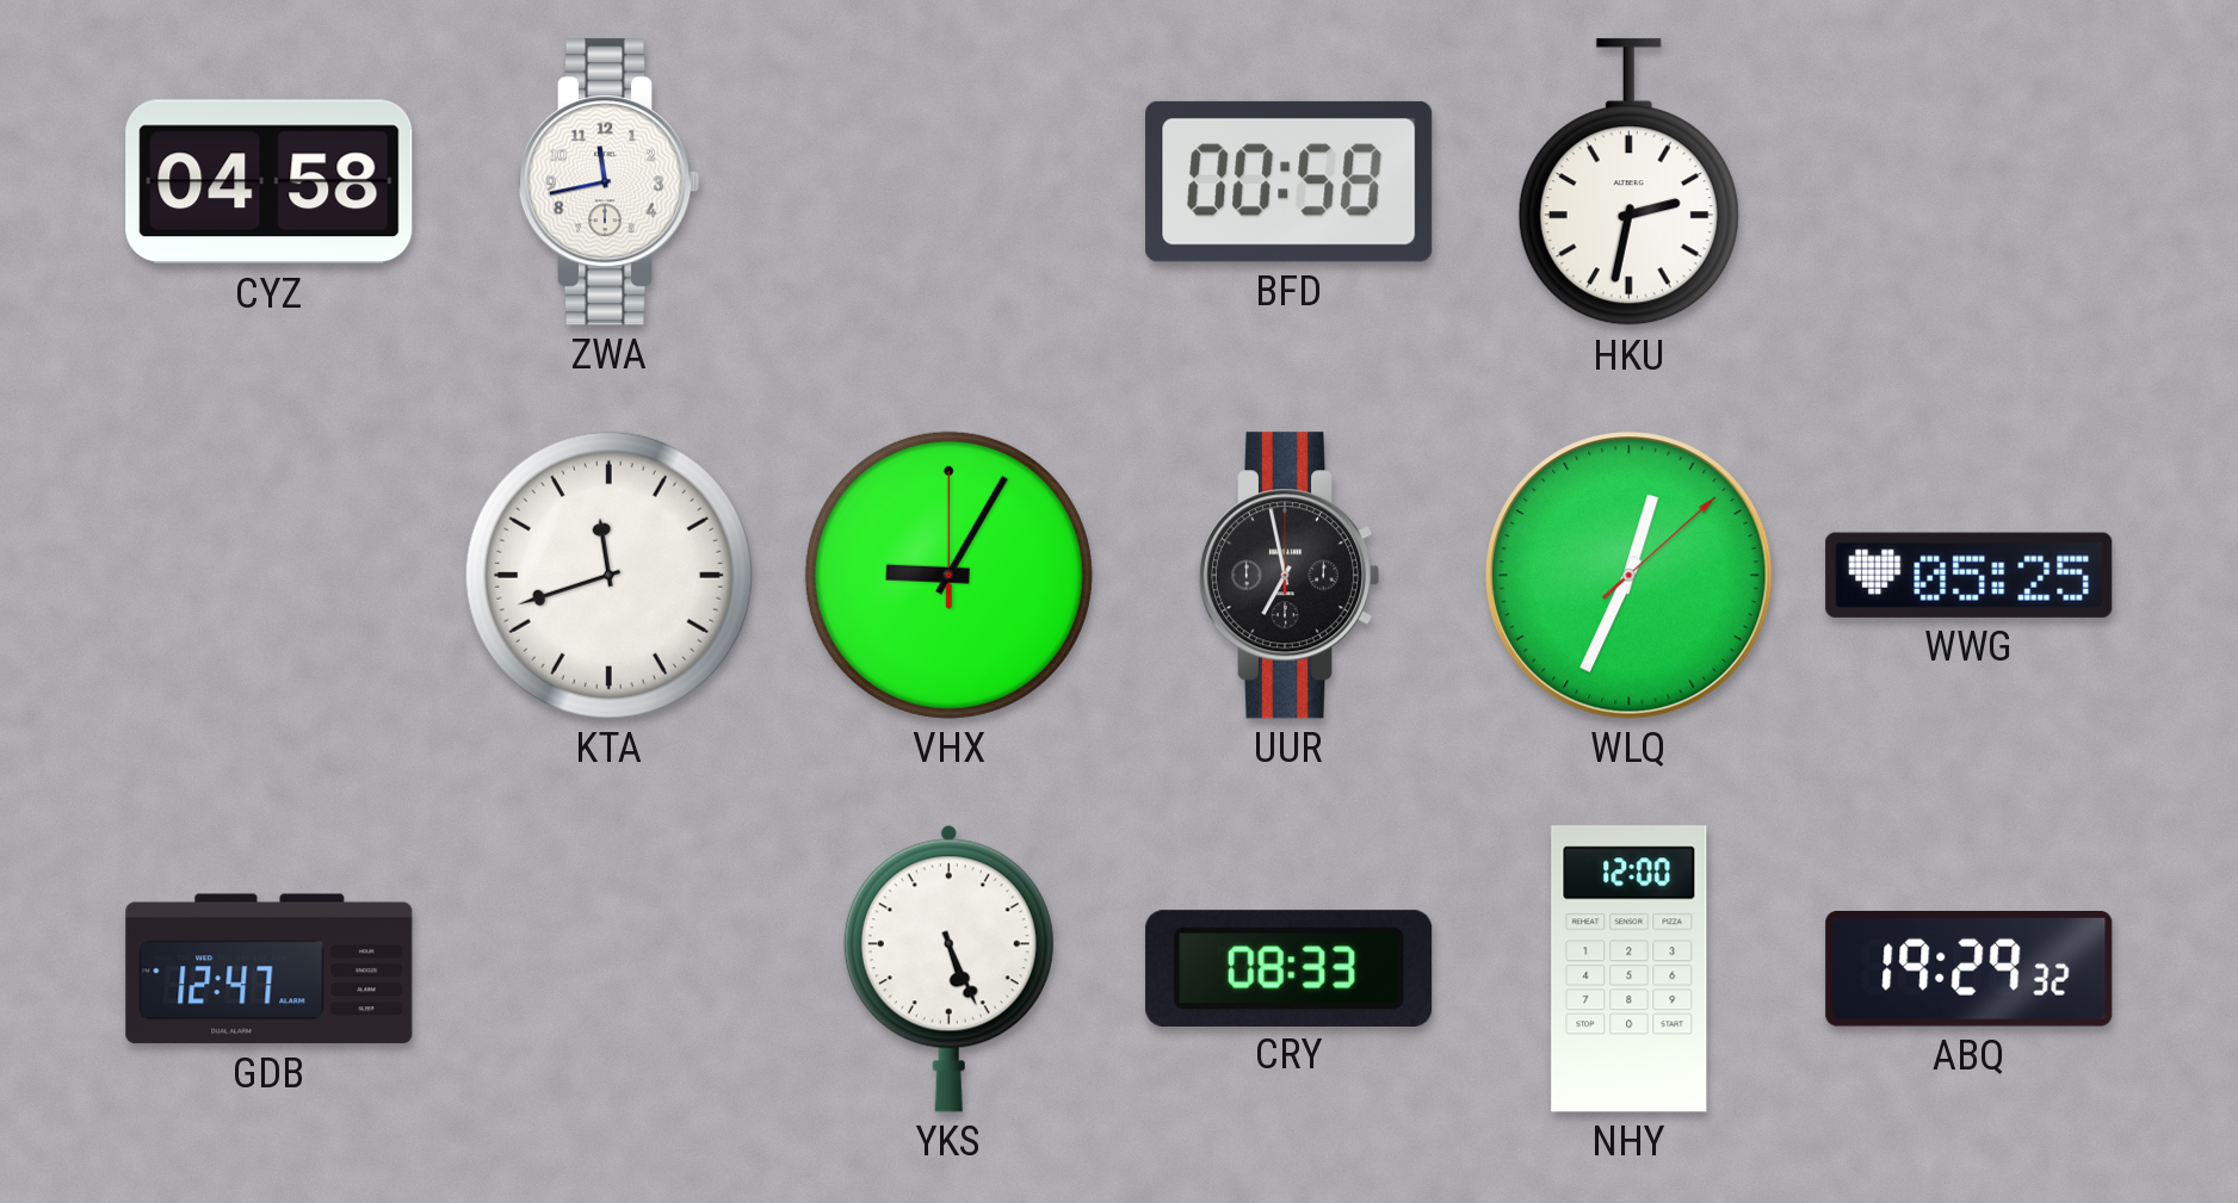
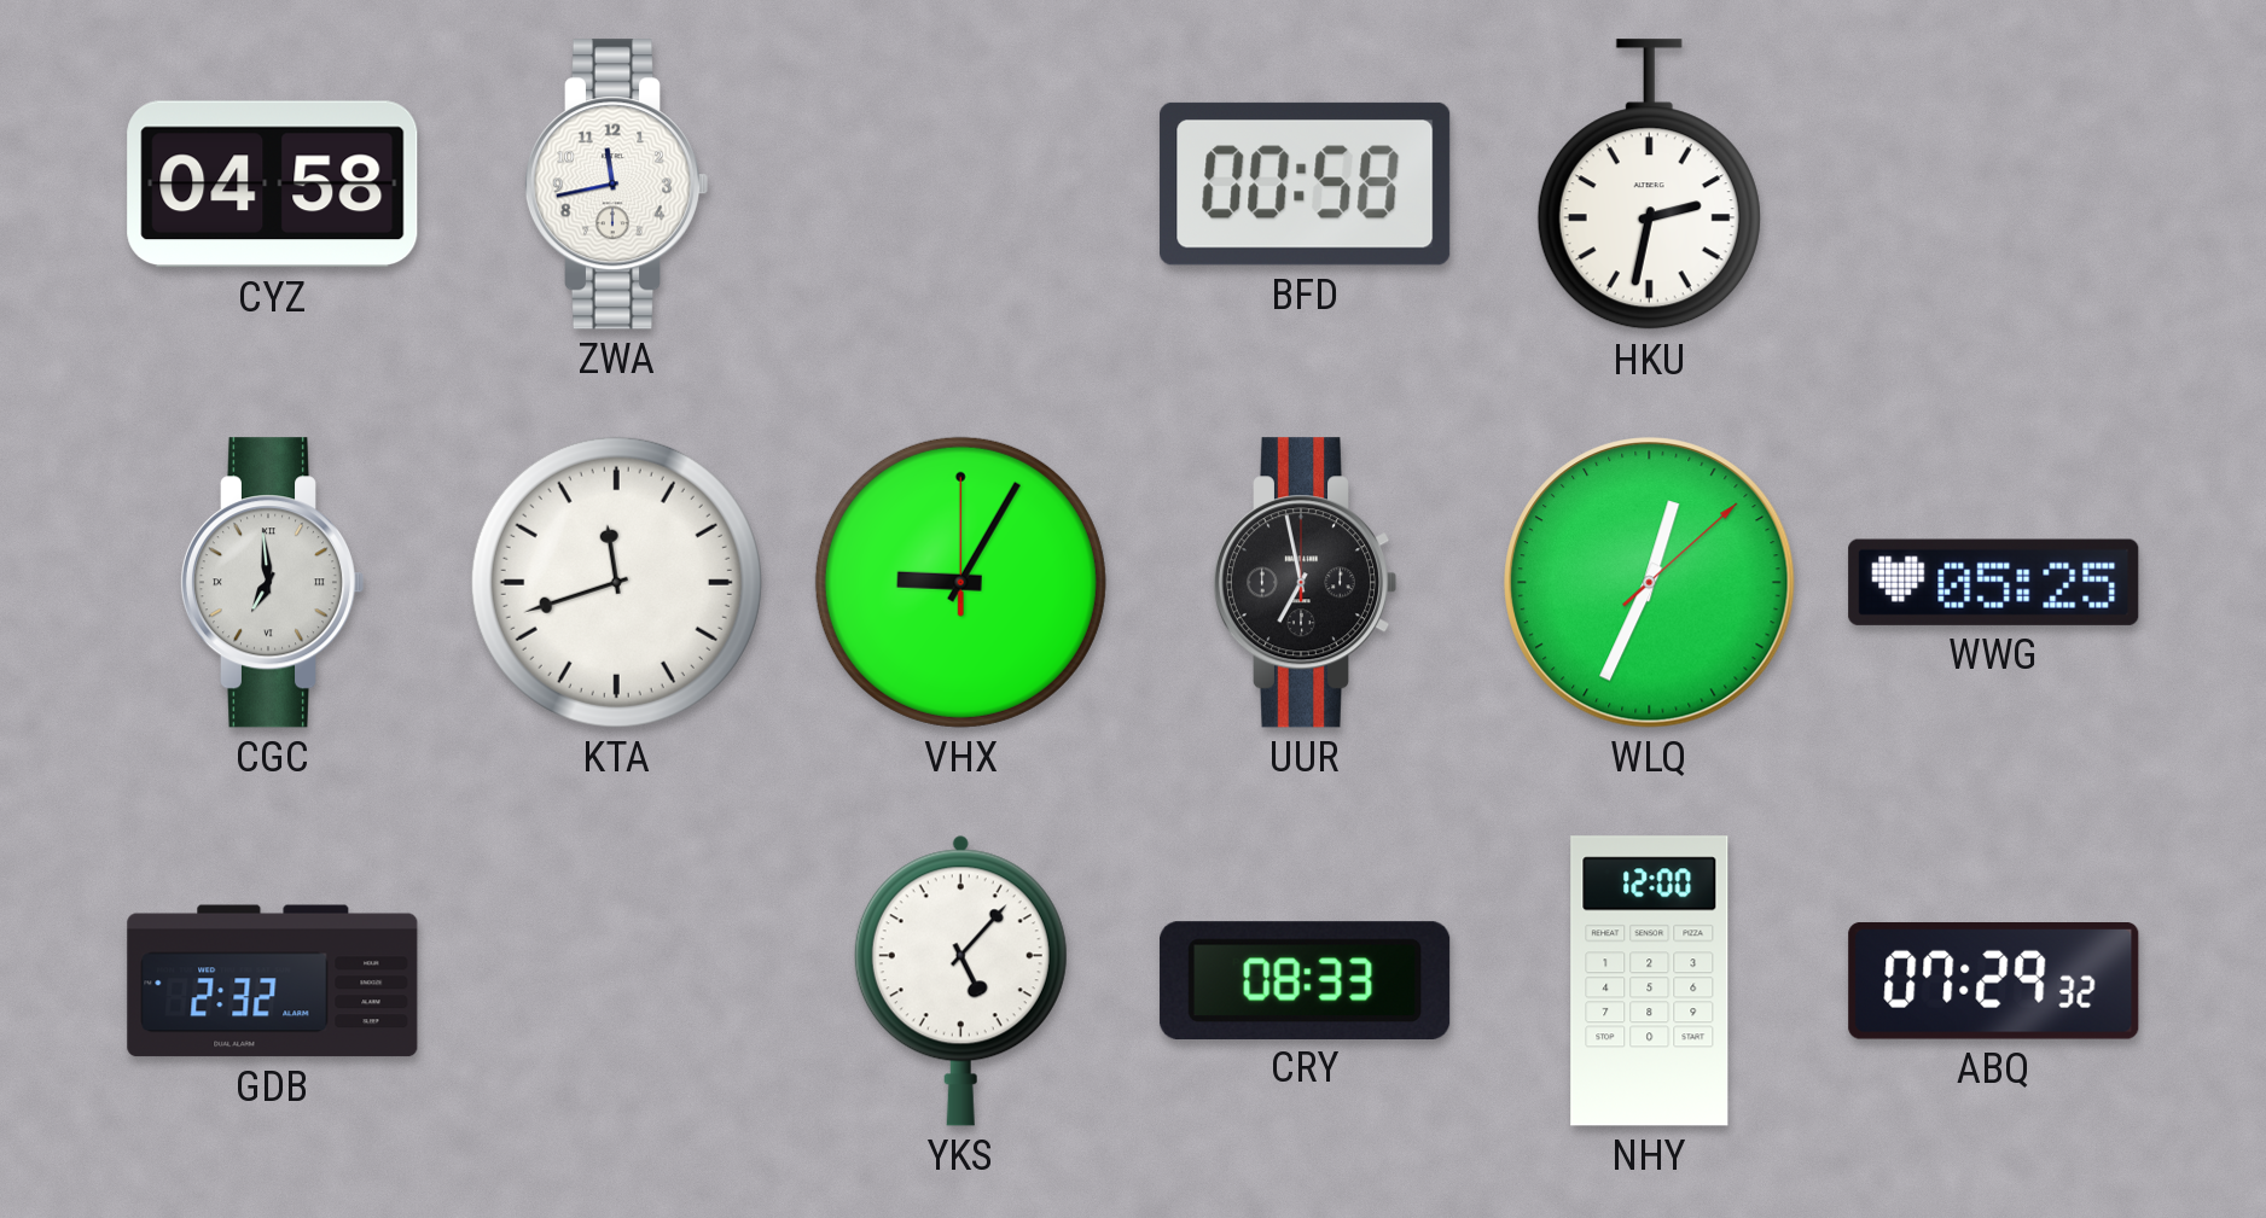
CGC: none -> 6:59 (272, 583)
GDB: 12:47 -> 2:32 (273, 981)
YKS: 5:26 -> 5:07 (960, 980)
ABQ: 19:29 -> 07:29 (1994, 981)
